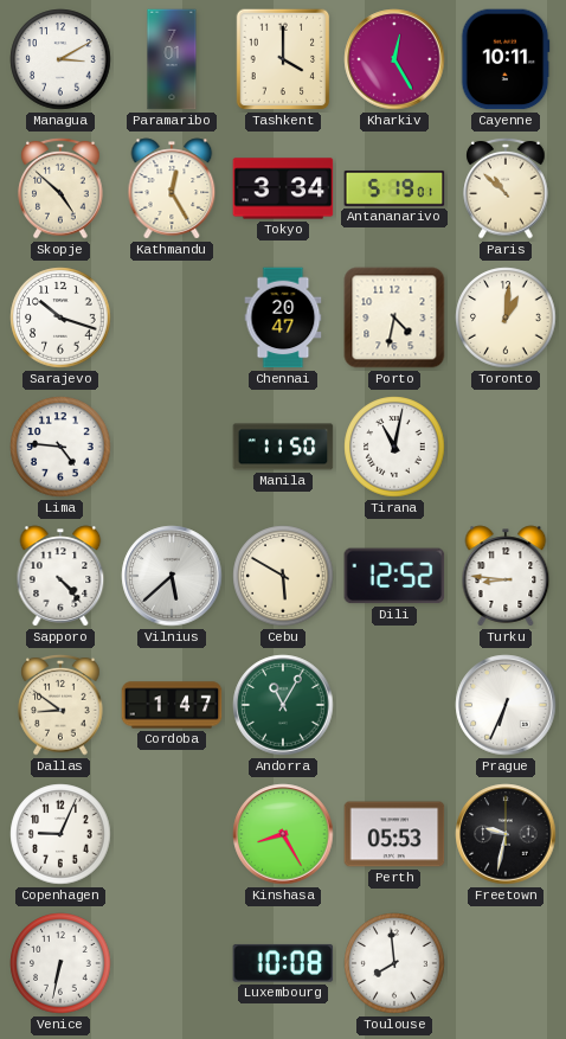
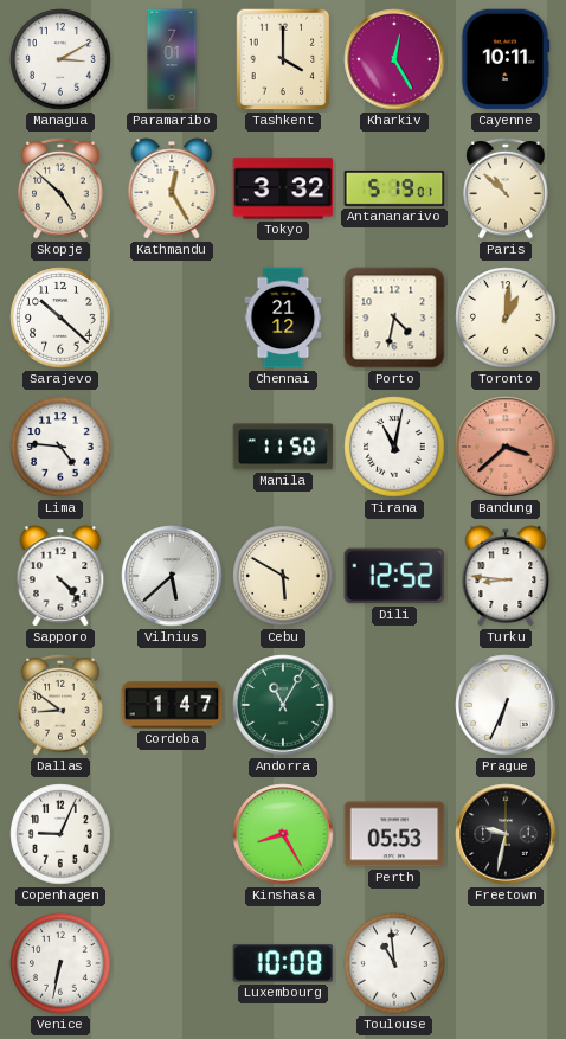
Tokyo: 3:34 -> 3:32 (283, 188)
Sarajevo: 10:18 -> 10:22 (60, 318)
Chennai: 20:47 -> 21:12 (283, 318)
Bandung: none -> 3:38 (506, 447)
Toulouse: 7:59 -> 10:59 (394, 963)
